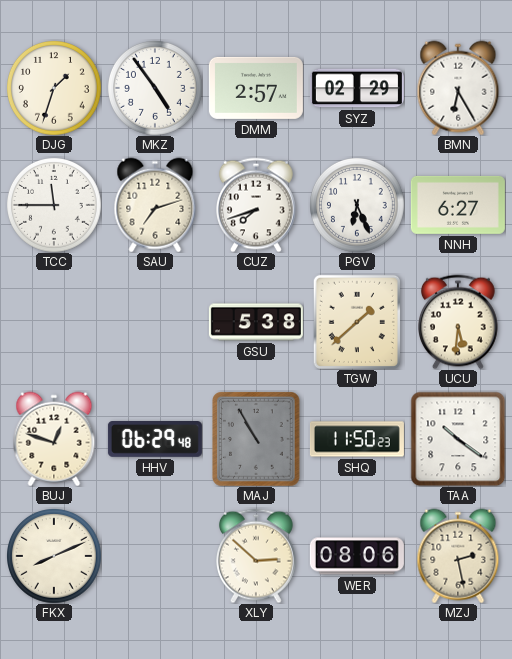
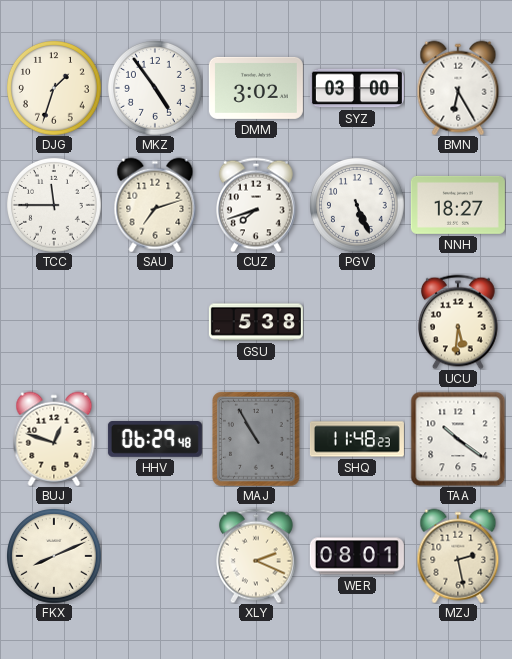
DMM: 2:57 -> 3:02 (256, 88)
SYZ: 02:29 -> 03:00 (357, 88)
PGV: 6:26 -> 5:26 (357, 205)
NNH: 6:27 -> 18:27 (458, 205)
TGW: 1:38 -> none (357, 322)
SHQ: 11:50 -> 11:48 (357, 439)
XLY: 2:52 -> 2:19 (257, 556)
WER: 08:06 -> 08:01 (357, 556)
